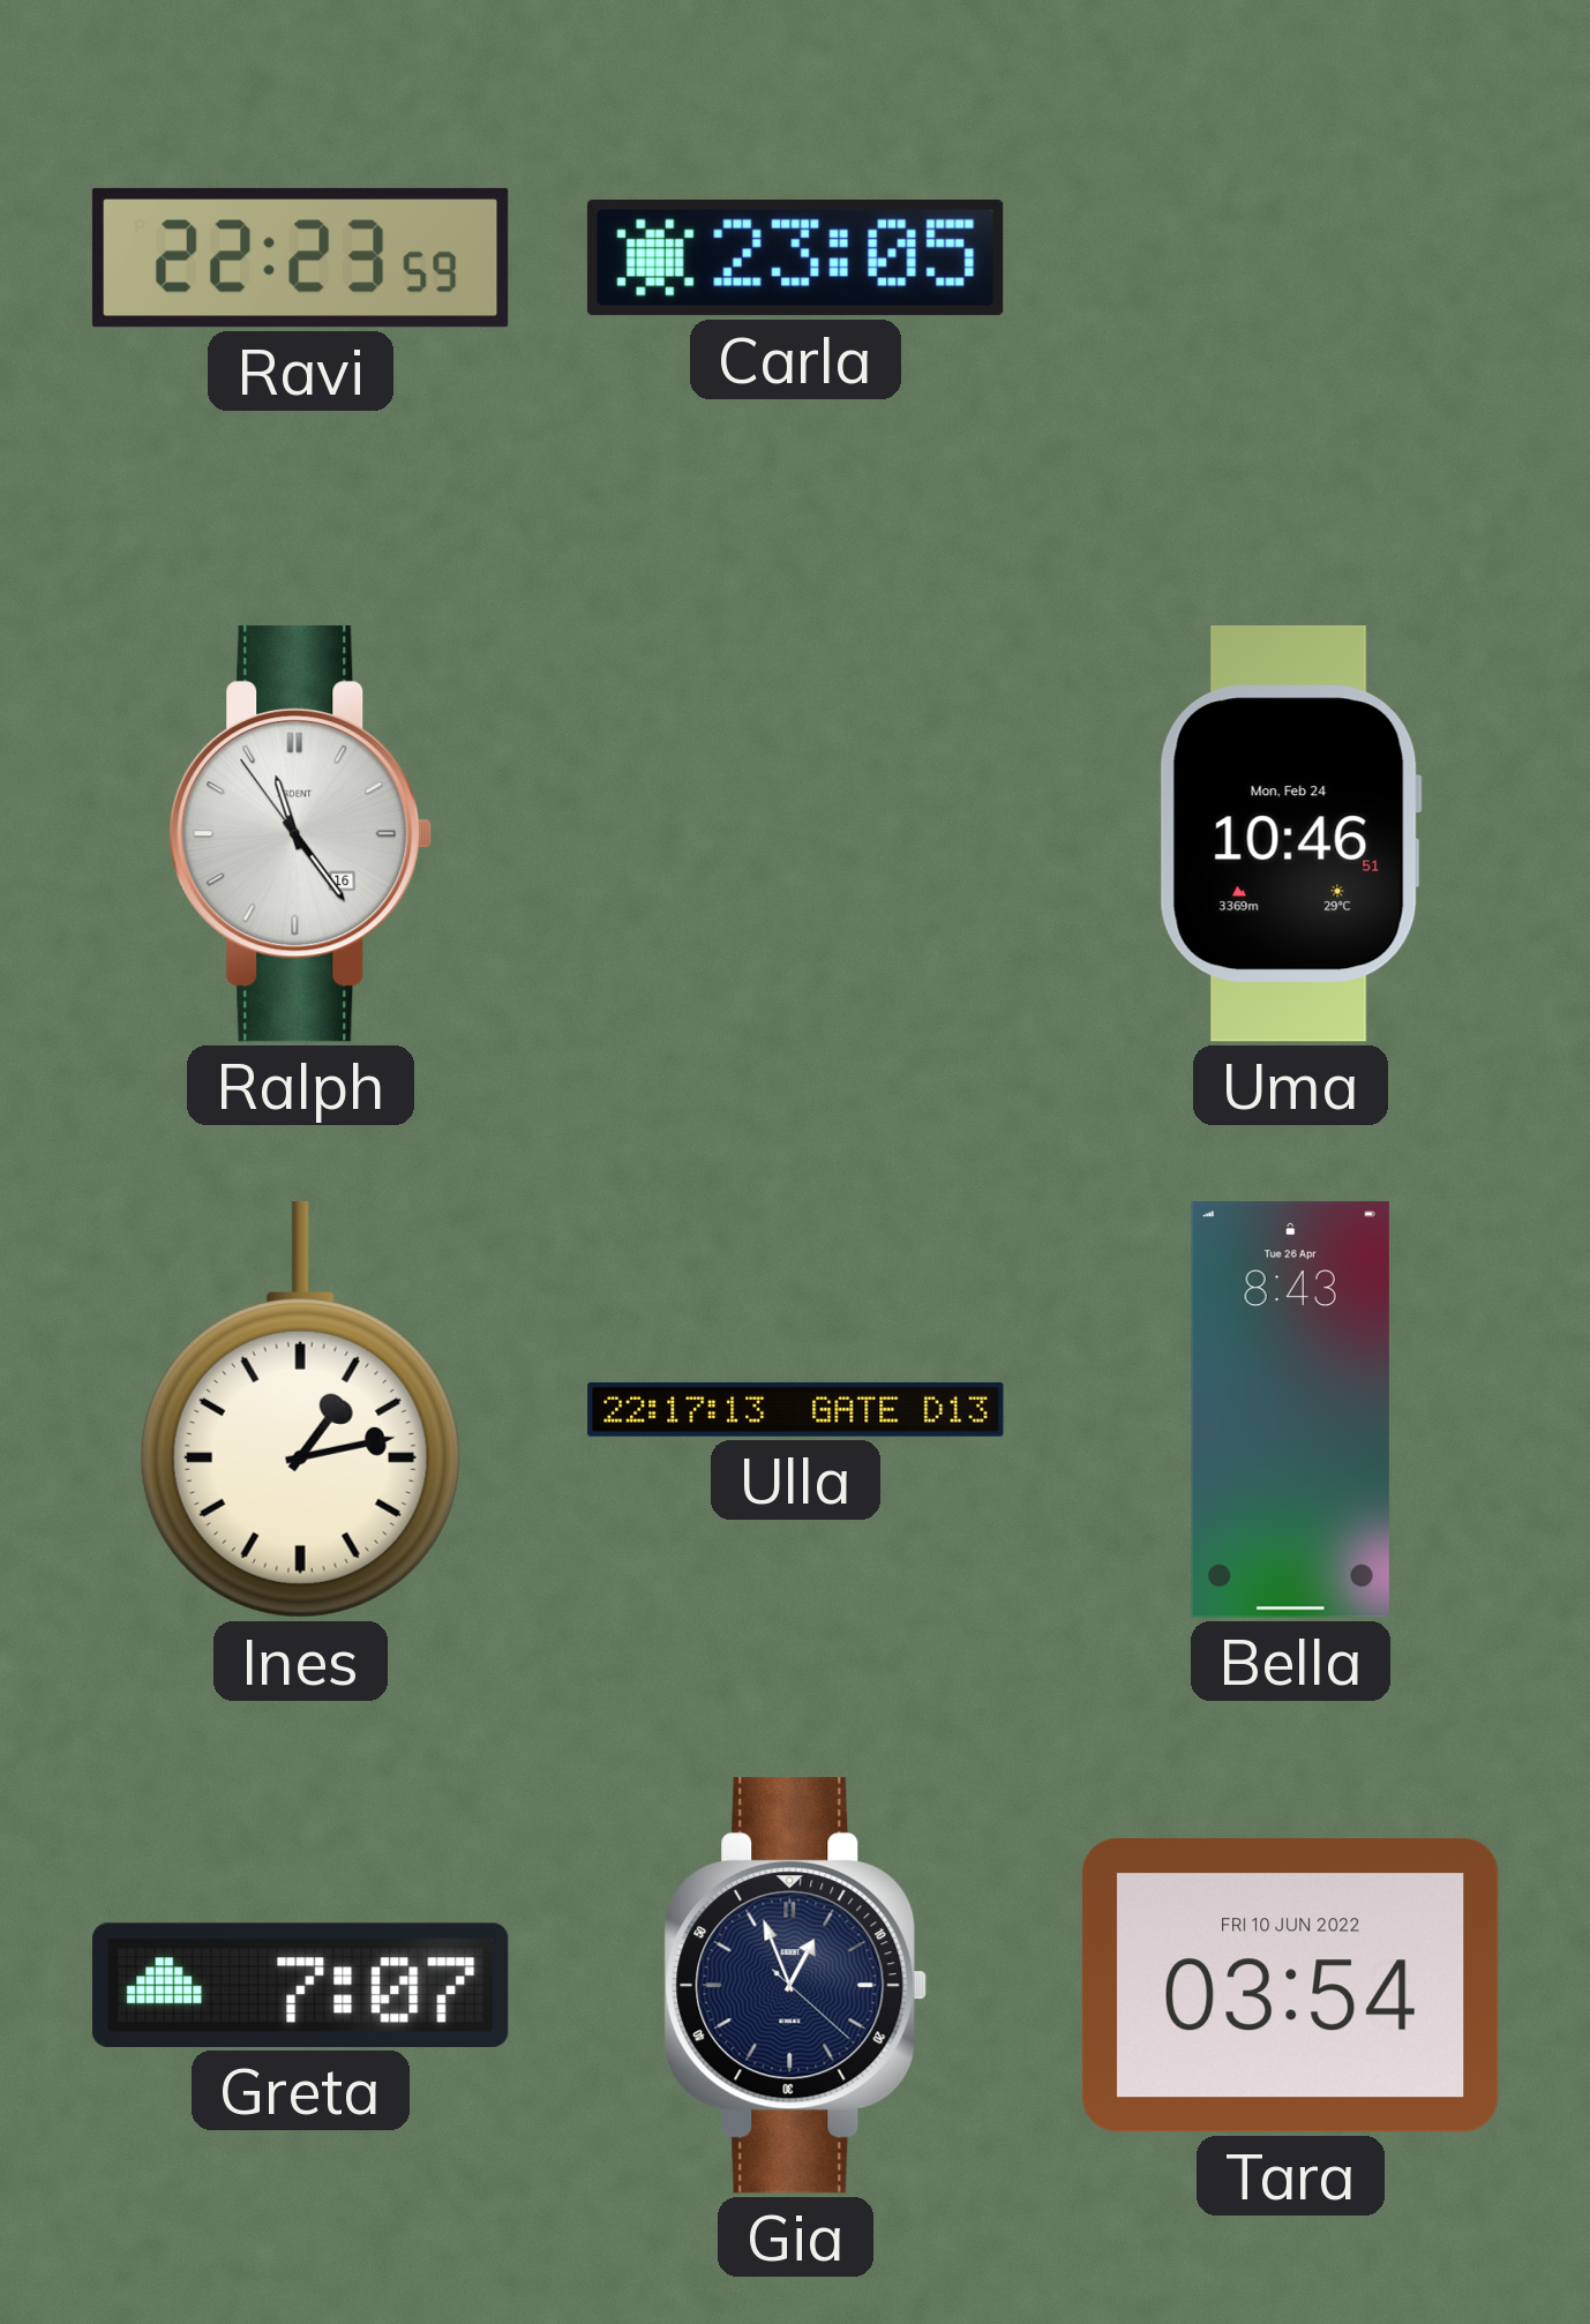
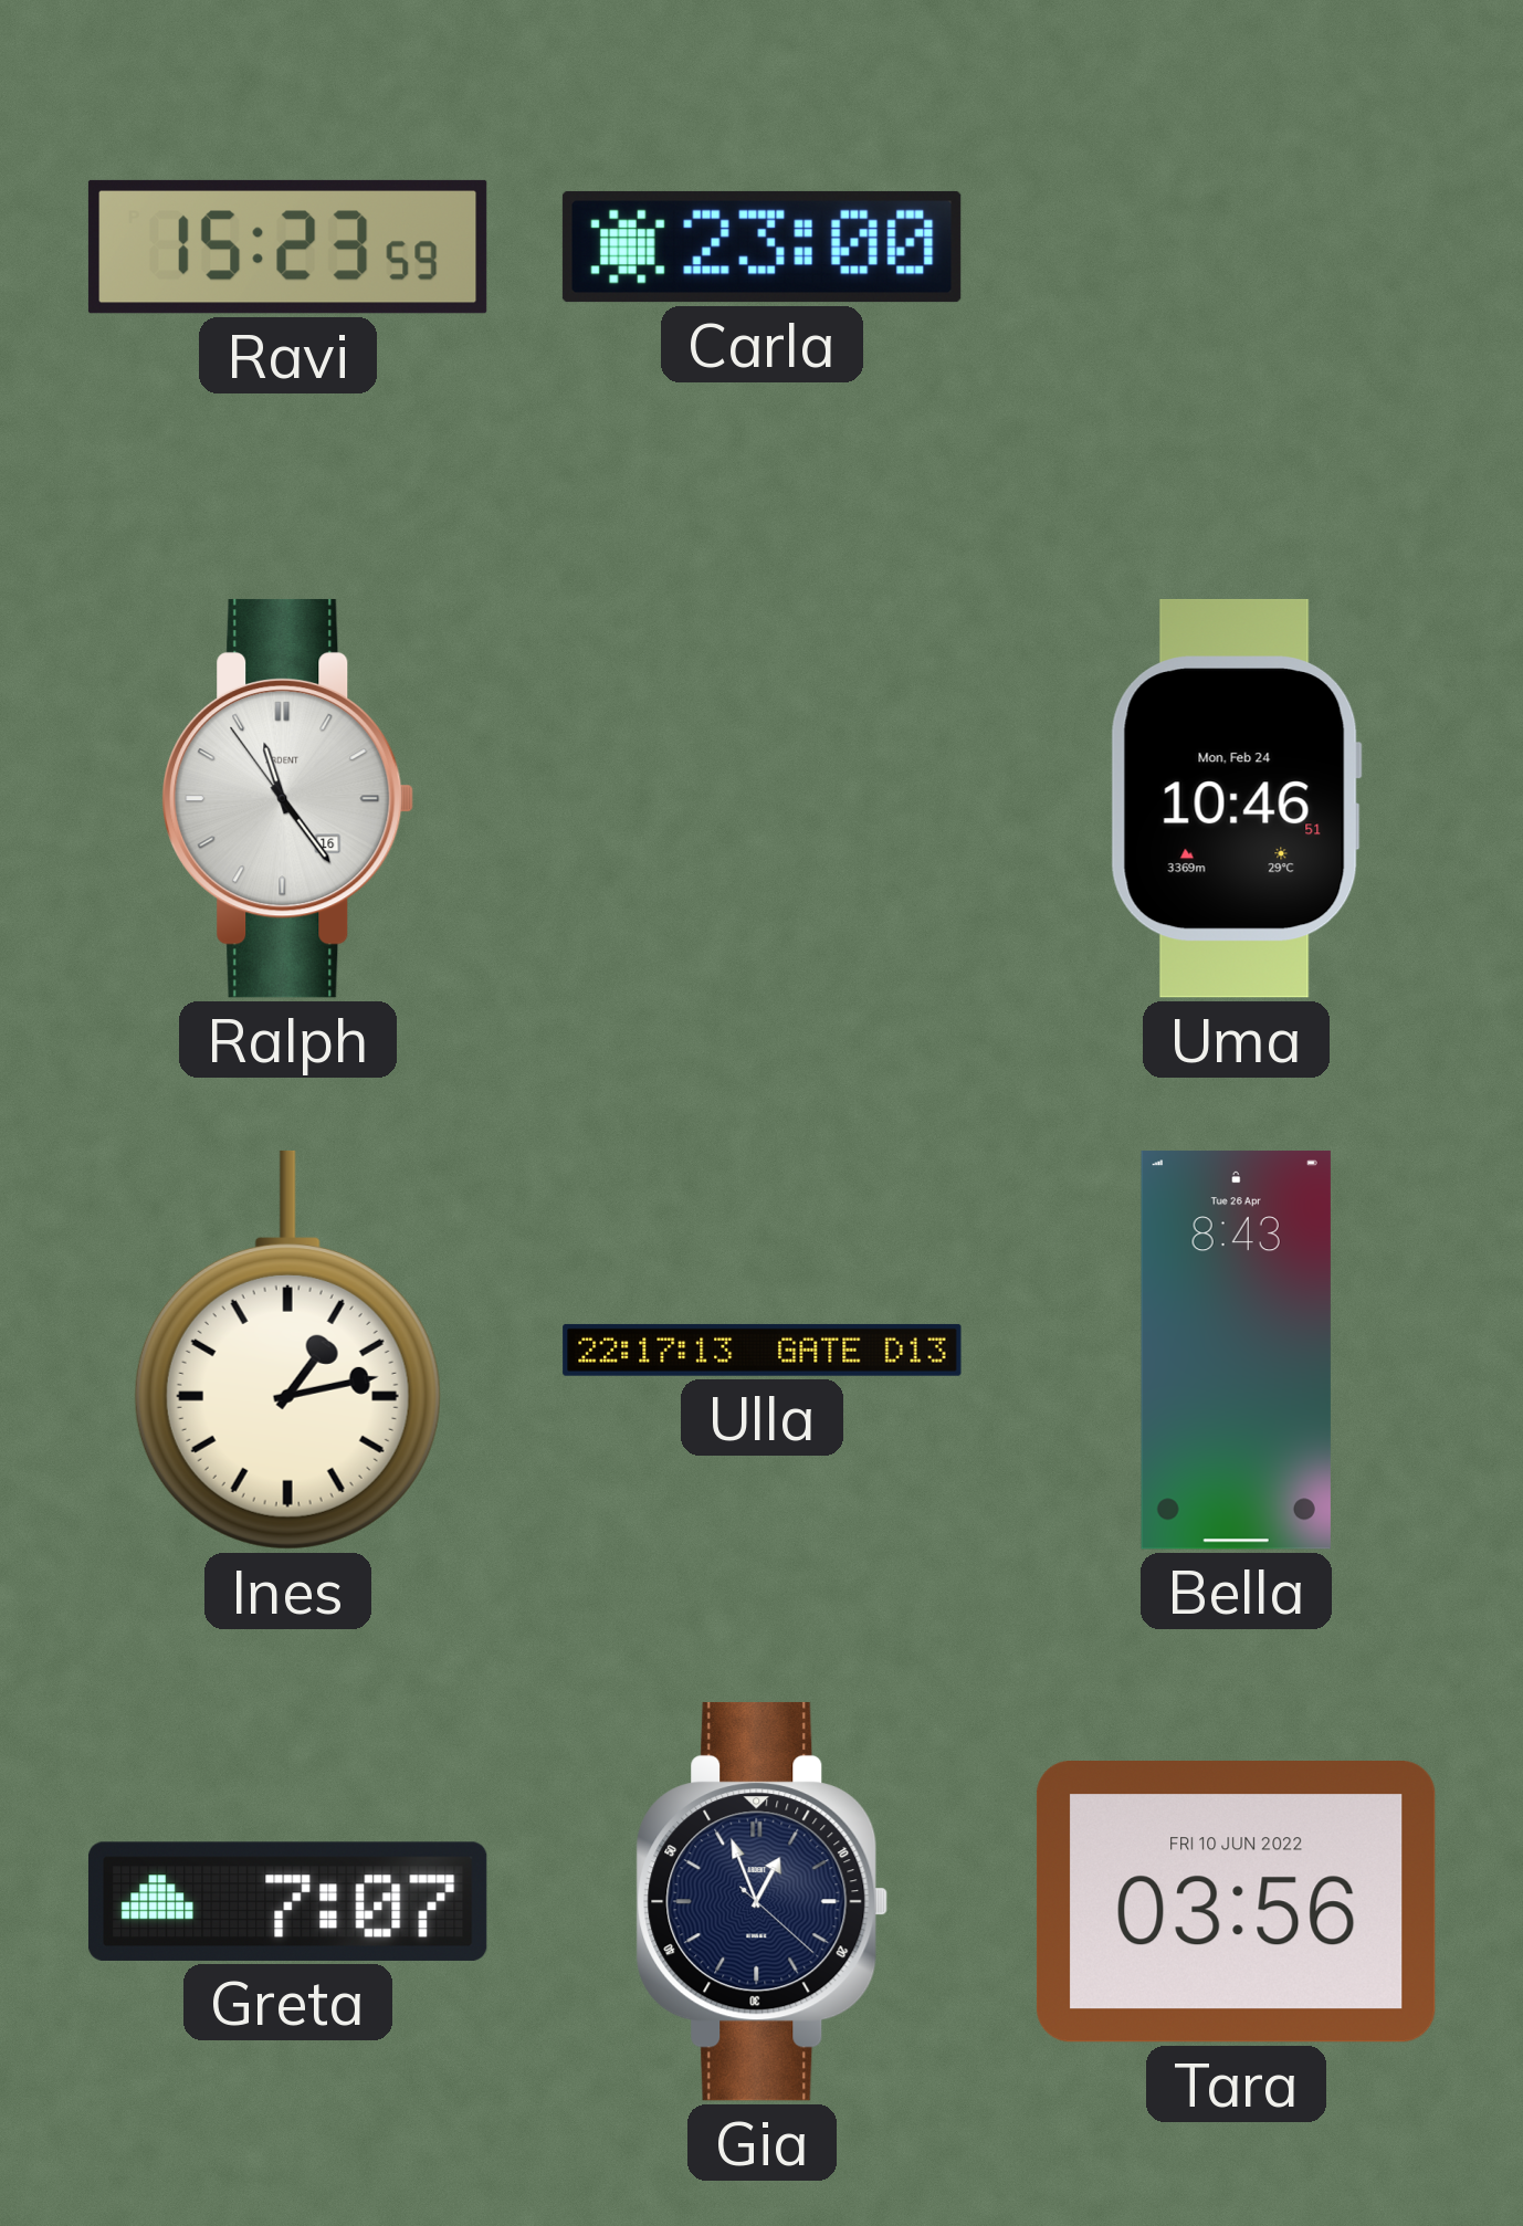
Ravi: 22:23 -> 15:23 (287, 246)
Carla: 23:05 -> 23:00 (761, 246)
Tara: 03:54 -> 03:56 (1236, 1902)
